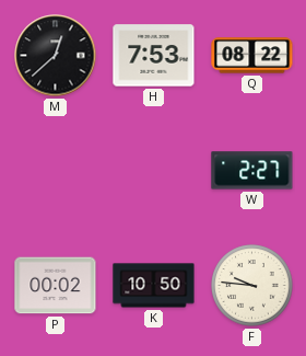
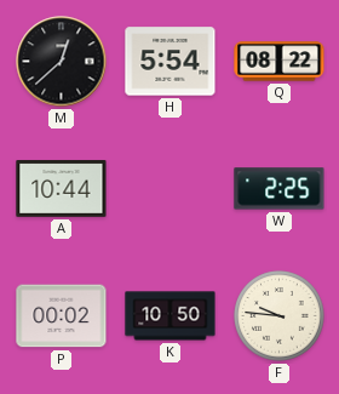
H: 7:53 -> 5:54 (171, 62)
A: none -> 10:44 (62, 189)
W: 2:27 -> 2:25 (280, 189)
